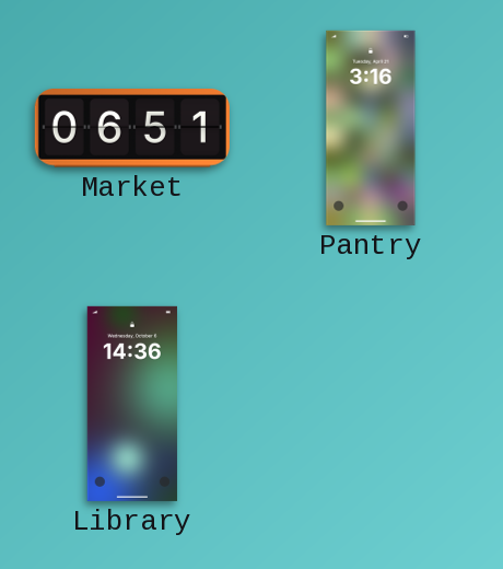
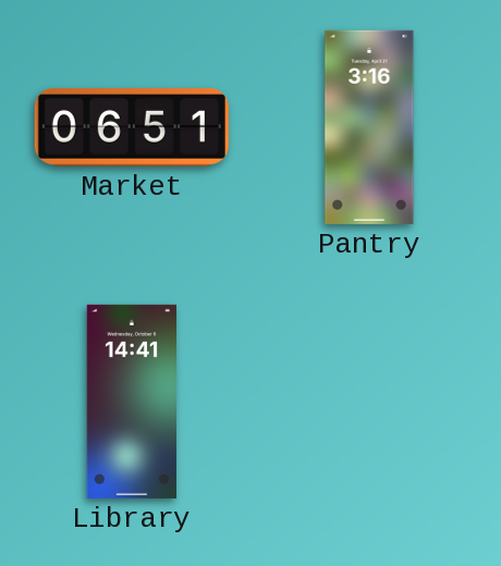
Library: 14:36 -> 14:41 (132, 402)
